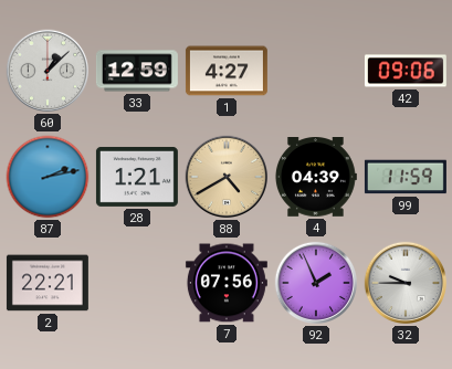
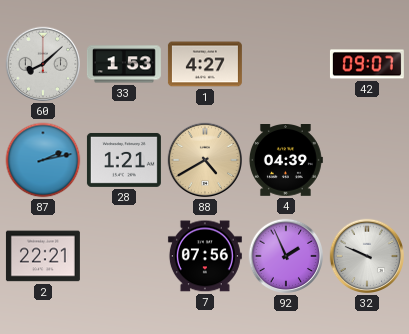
60: 1:08 -> 8:08 (43, 64)
33: 12:59 -> 1:53 (124, 64)
42: 09:06 -> 09:07 (367, 64)
99: 11:59 -> none (406, 177)
32: 9:45 -> 9:49 (367, 256)
